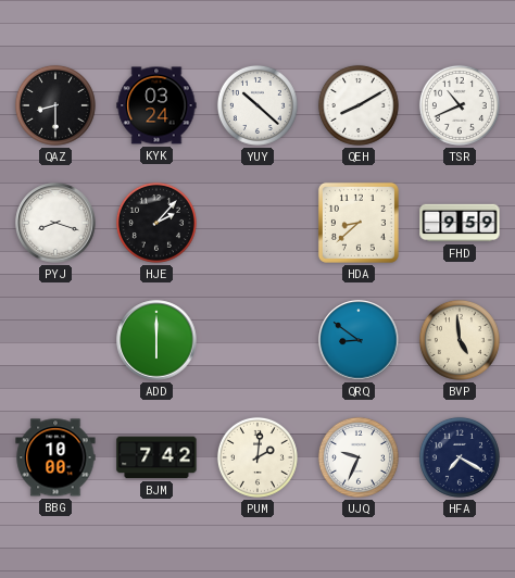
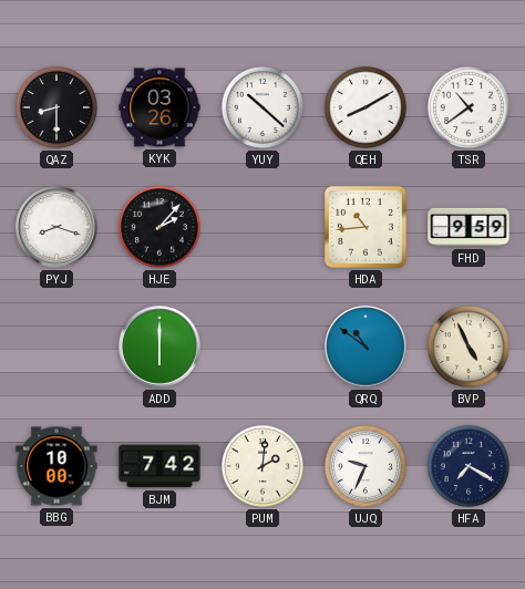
KYK: 03:24 -> 03:26 (159, 107)
TSR: 10:41 -> 10:39 (469, 107)
HDA: 8:38 -> 10:44 (366, 227)
QRQ: 8:51 -> 10:51 (366, 347)
BVP: 4:59 -> 4:56 (469, 347)
